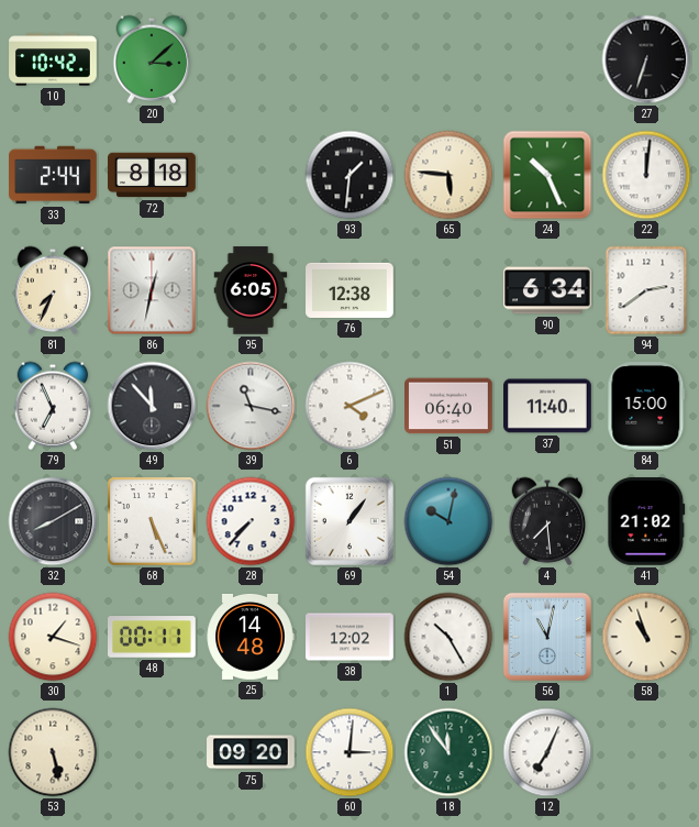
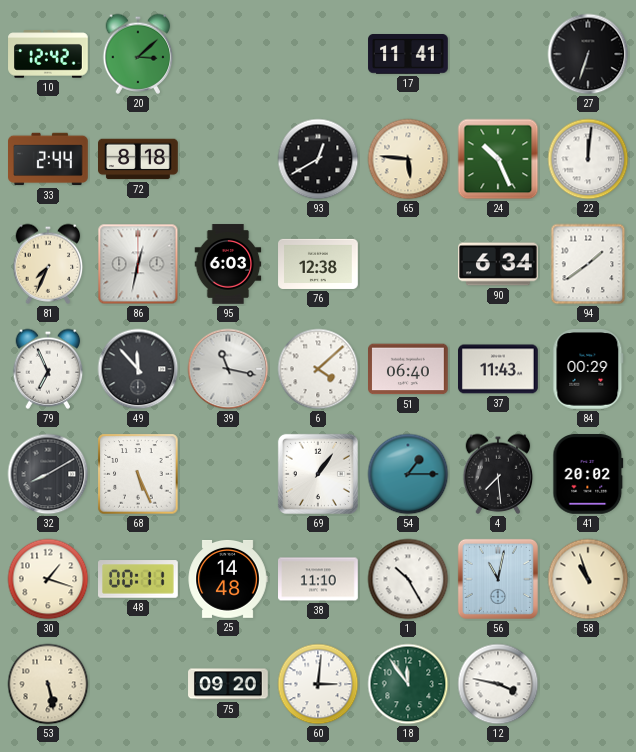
10: 10:42 -> 12:42 (48, 54)
17: none -> 11:41 (408, 55)
93: 1:31 -> 12:40 (318, 159)
95: 6:05 -> 6:03 (228, 264)
94: 2:39 -> 1:39 (588, 264)
6: 4:11 -> 4:08 (318, 369)
37: 11:40 -> 11:43 (499, 369)
84: 15:00 -> 00:29 (588, 370)
28: 7:37 -> none (251, 521)
54: 10:02 -> 1:15 (408, 474)
41: 21:02 -> 20:02 (588, 475)
38: 12:02 -> 11:10 (318, 579)
12: 7:04 -> 3:47 (498, 684)
